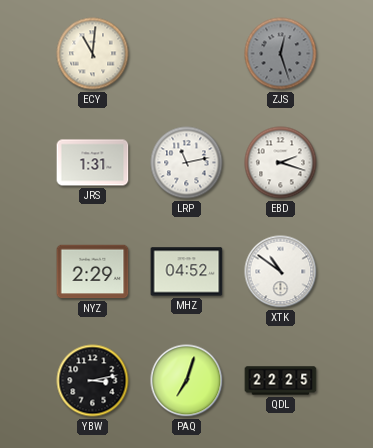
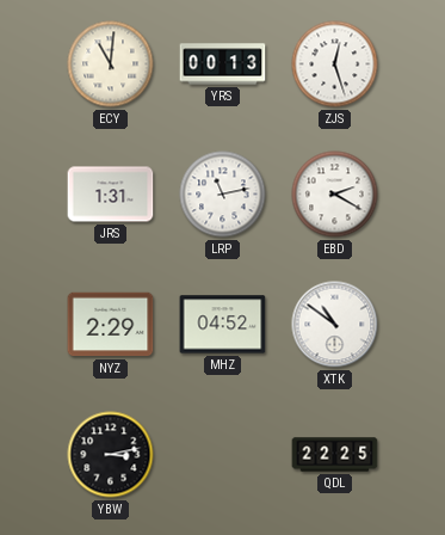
YRS: none -> 00:13 (223, 64)
ZJS dial: grey -> white (335, 64)
EBD: 2:18 -> 2:20 (335, 195)
PAQ: 7:03 -> none (187, 381)
